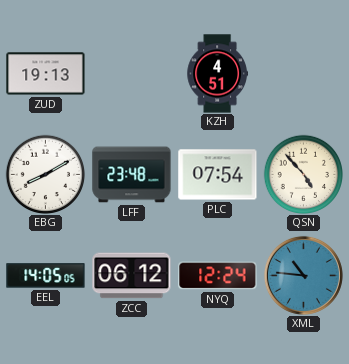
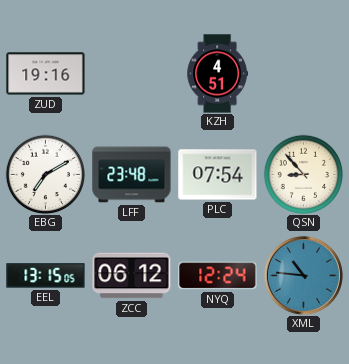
ZUD: 19:13 -> 19:16 (46, 74)
EBG: 8:10 -> 7:10 (45, 174)
QSN: 4:53 -> 8:53 (303, 174)
EEL: 14:05 -> 13:15 (46, 276)
